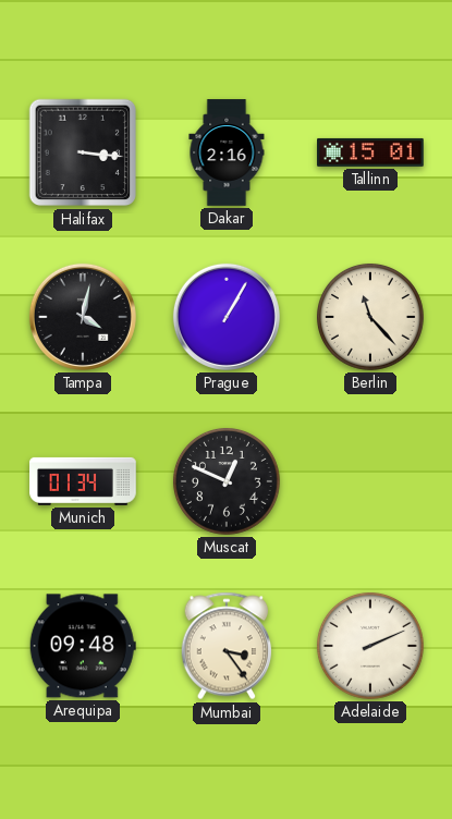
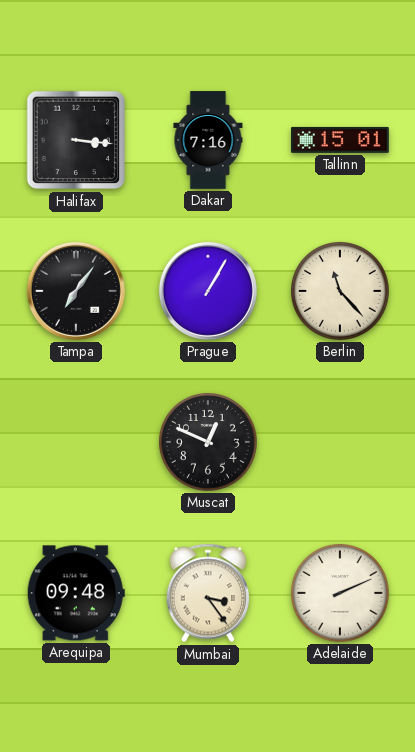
Dakar: 2:16 -> 7:16 (208, 140)
Tampa: 4:02 -> 7:06 (76, 291)
Munich: 01:34 -> none (83, 481)
